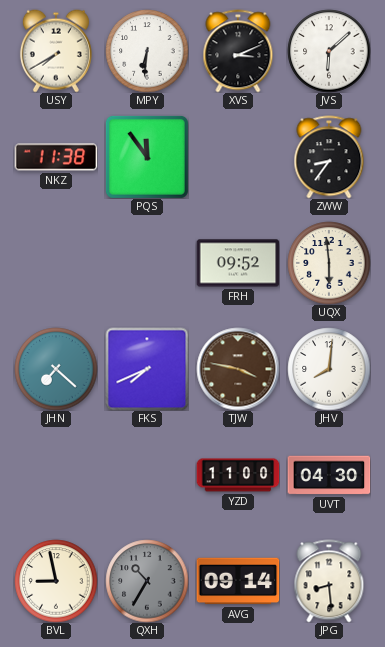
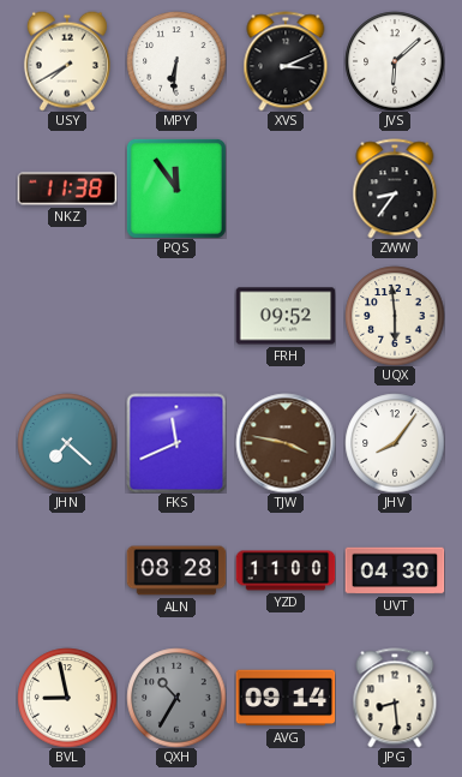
FKS: 7:41 -> 11:41 (176, 443)
JHV: 8:01 -> 8:06 (395, 443)
ALN: none -> 08:28 (176, 570)
